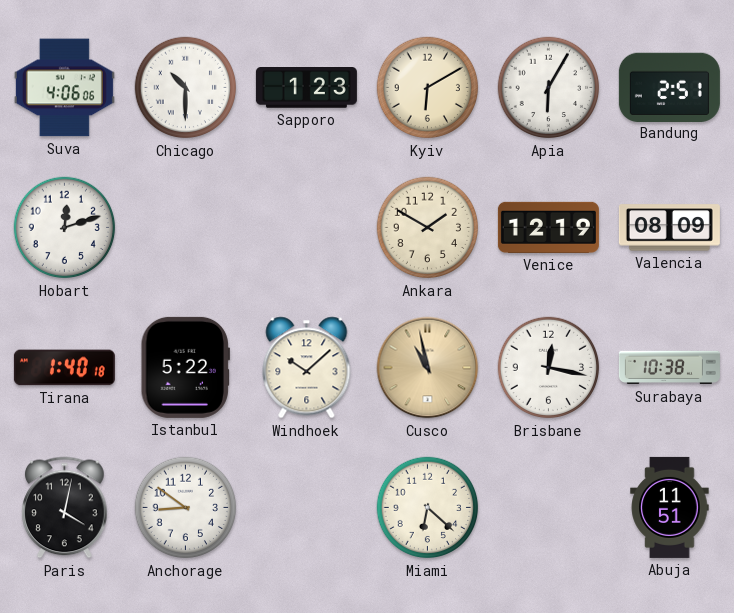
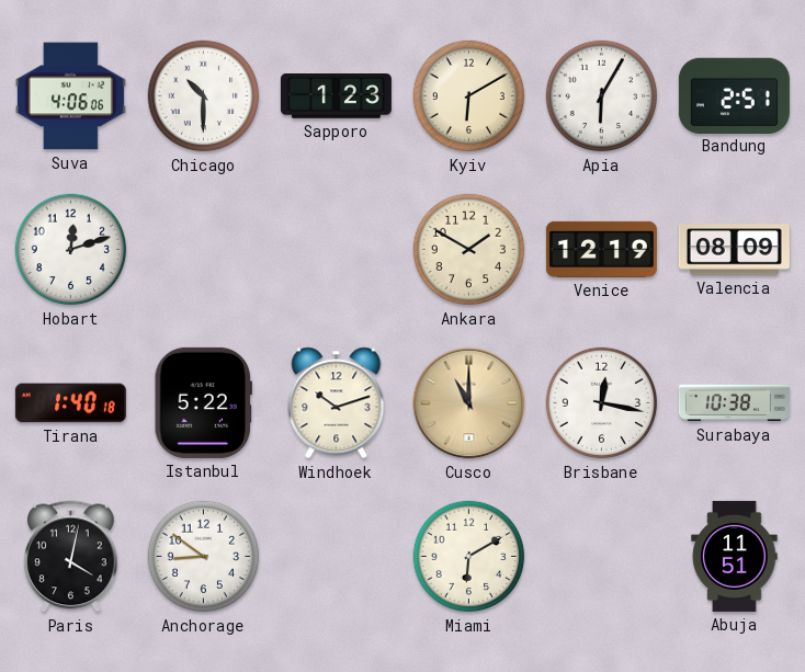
Windhoek: 10:08 -> 10:12 (337, 403)
Cusco: 10:58 -> 11:00 (469, 403)
Miami: 6:22 -> 6:10 (469, 557)
